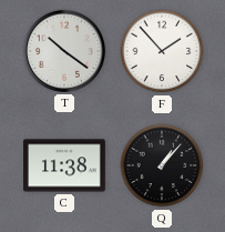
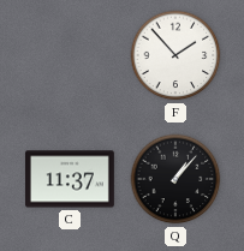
T: 10:21 -> none (64, 51)
C: 11:38 -> 11:37 (71, 179)
